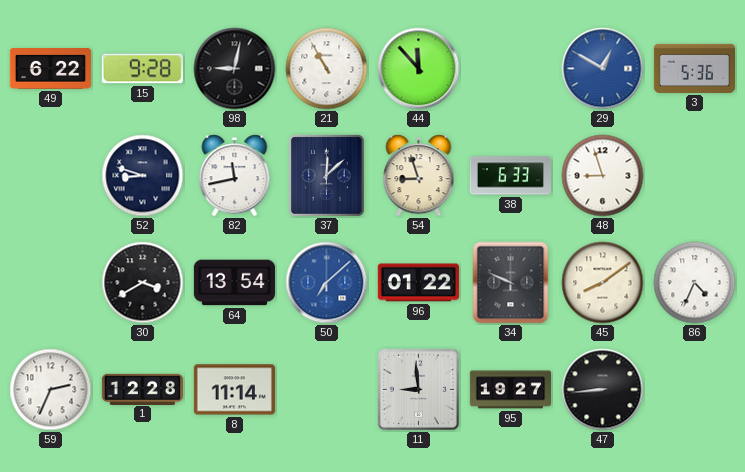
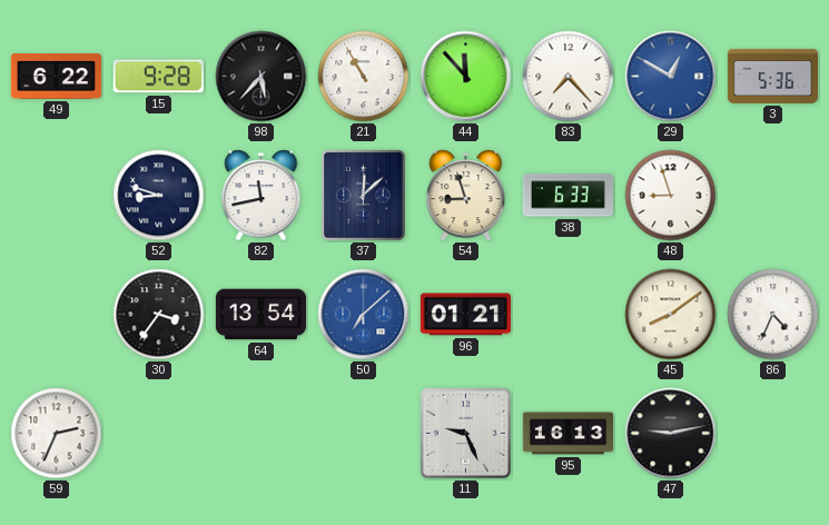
98: 9:02 -> 5:37 (261, 77)
83: none -> 7:23 (569, 77)
30: 3:40 -> 3:36 (159, 315)
96: 01:22 -> 01:21 (465, 315)
34: 9:49 -> none (511, 283)
1: 12:28 -> none (142, 389)
8: 11:14 -> none (234, 390)
11: 8:59 -> 9:26 (465, 433)
95: 19:27 -> 16:13 (568, 434)
47: 8:44 -> 9:13 (671, 434)
